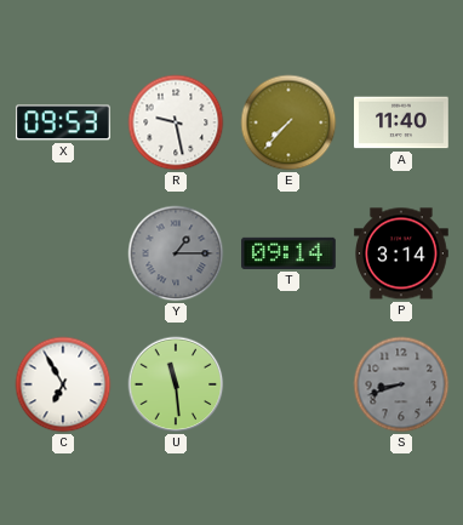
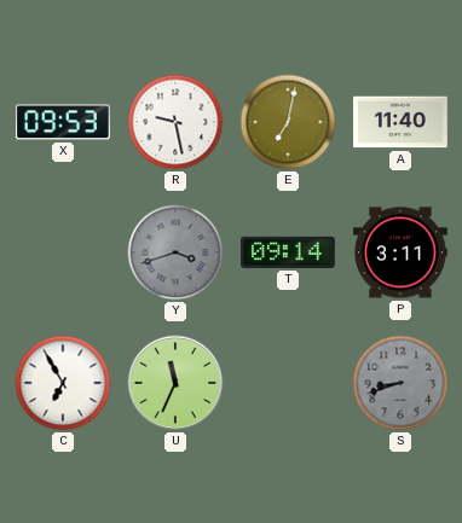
E: 7:37 -> 7:02 (288, 122)
Y: 1:15 -> 3:42 (175, 252)
P: 3:14 -> 3:11 (402, 252)
U: 11:29 -> 11:34 (175, 383)
